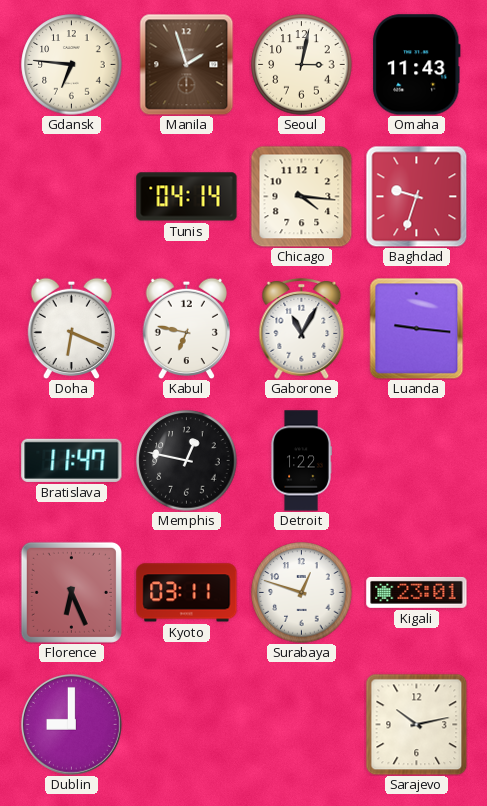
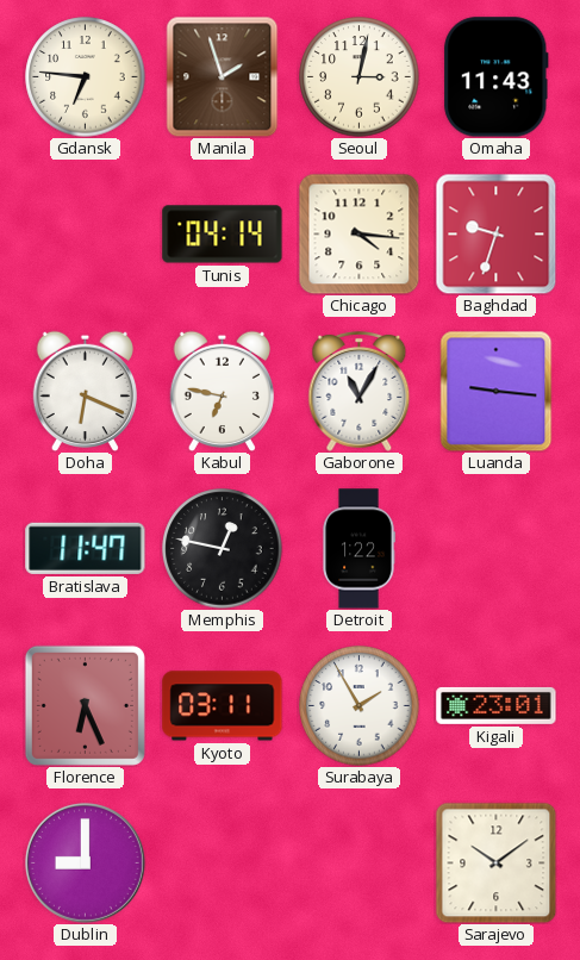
Surabaya: 12:48 -> 1:55 (360, 706)
Sarajevo: 10:13 -> 10:09 (495, 862)
